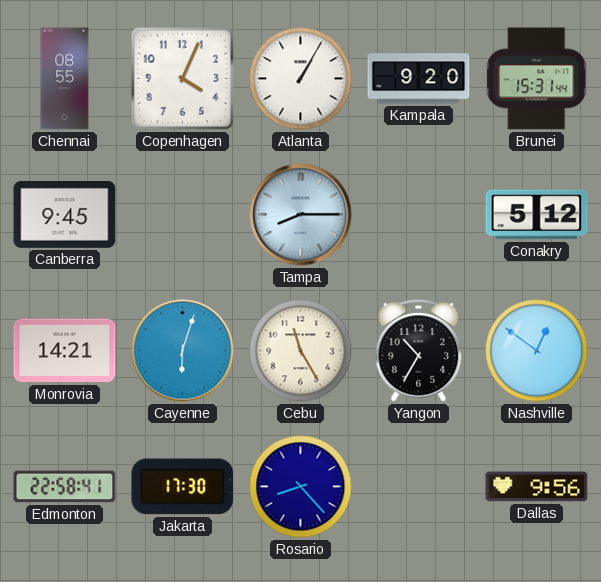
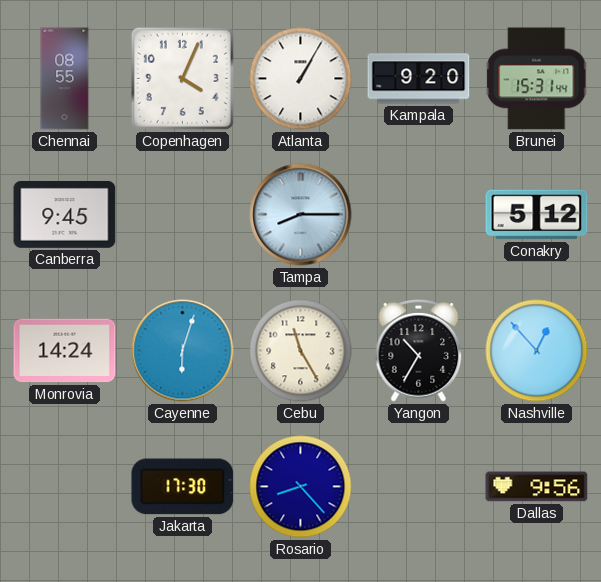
Monrovia: 14:21 -> 14:24 (65, 351)
Nashville: 12:51 -> 12:53 (537, 351)
Edmonton: 22:58 -> none (65, 487)
